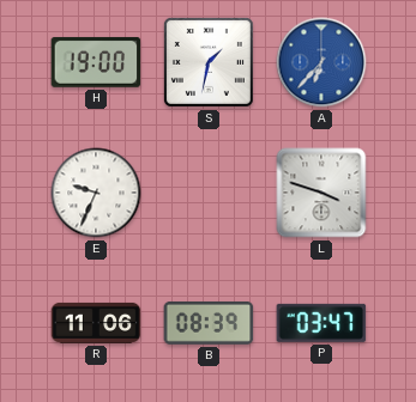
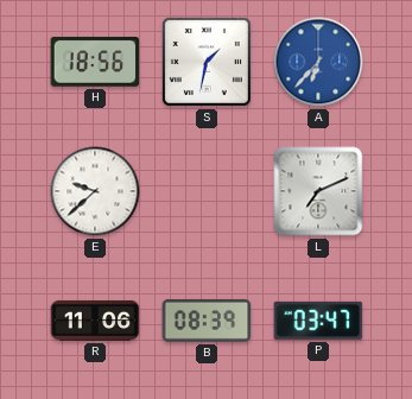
H: 19:00 -> 18:56 (95, 62)
E: 9:34 -> 9:38 (95, 191)
L: 3:48 -> 7:11 (318, 191)
